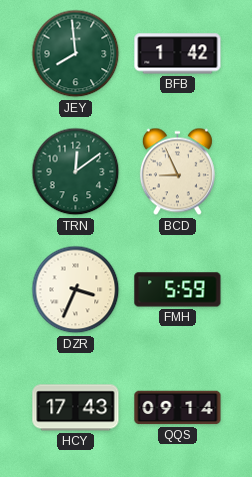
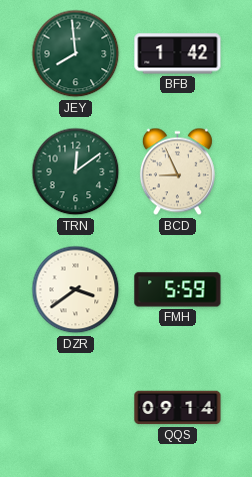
DZR: 3:34 -> 3:39 (76, 290)
HCY: 17:43 -> none (76, 408)
